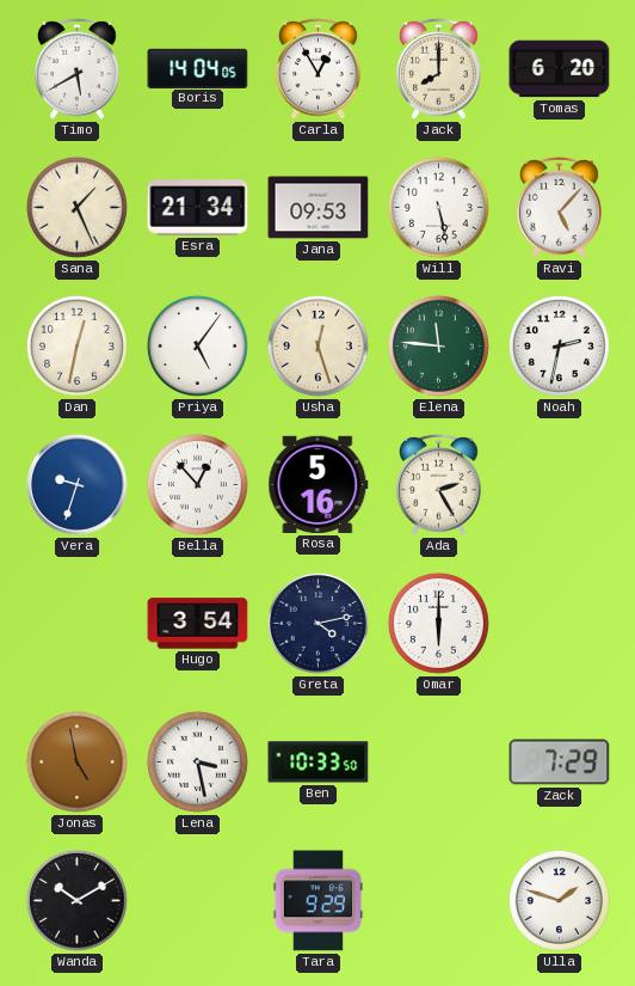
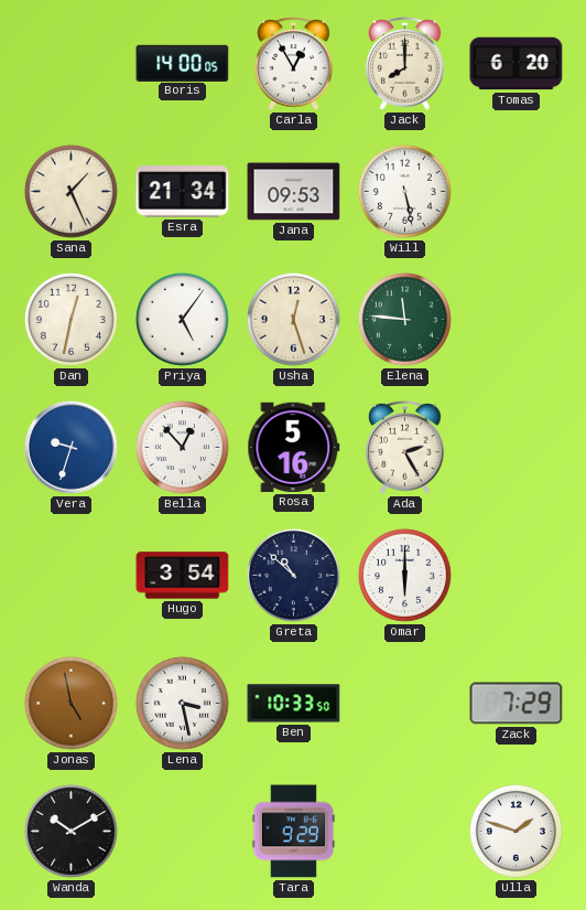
Timo: 5:40 -> none (78, 68)
Boris: 14:04 -> 14:00 (183, 63)
Ravi: 5:07 -> none (560, 207)
Noah: 2:32 -> none (559, 345)
Greta: 4:13 -> 10:52 (293, 575)
